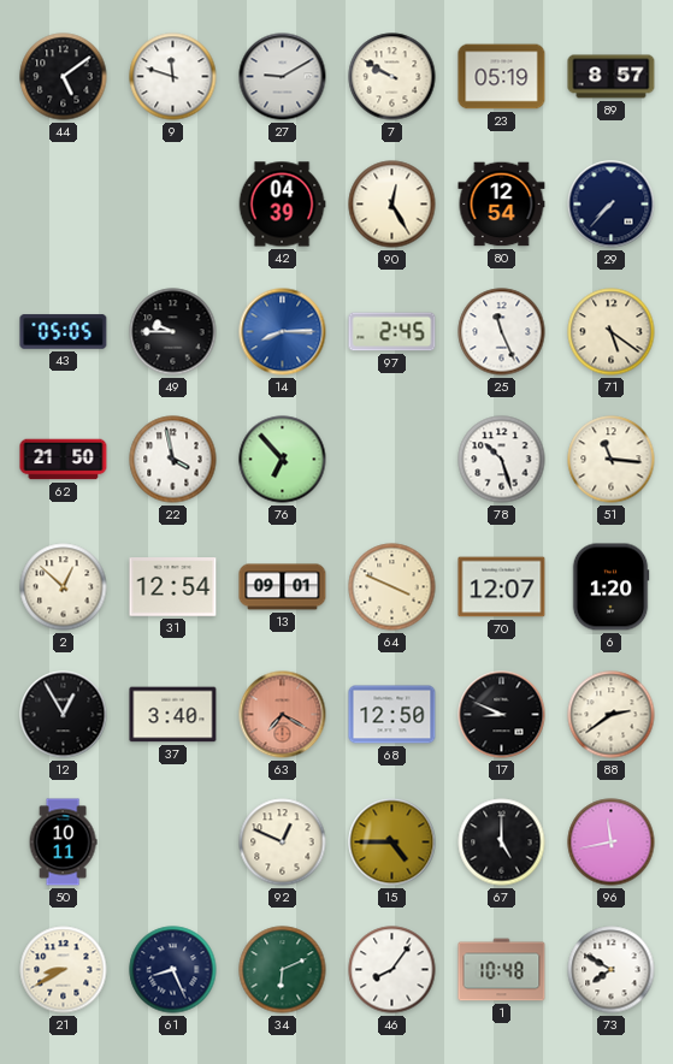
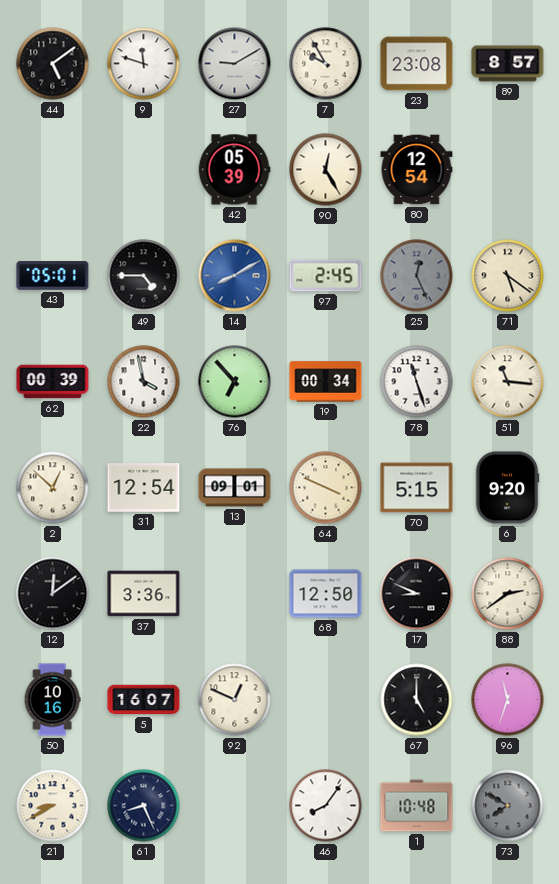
7: 9:50 -> 9:55 (326, 64)
23: 05:19 -> 23:08 (417, 64)
42: 04:39 -> 05:39 (234, 170)
29: 7:37 -> none (612, 205)
43: 05:05 -> 05:01 (53, 276)
49: 9:45 -> 4:45 (144, 276)
14: 8:15 -> 8:10 (235, 276)
25: 11:26 -> 12:26 (417, 276)
25 dial: white -> grey (417, 276)
62: 21:50 -> 00:39 (53, 382)
19: none -> 00:34 (326, 382)
78: 10:27 -> 11:27 (417, 382)
70: 12:07 -> 5:15 (417, 488)
6: 1:20 -> 9:20 (507, 488)
12: 12:55 -> 12:09 (53, 594)
37: 3:40 -> 3:36 (144, 594)
63: 7:20 -> none (283, 715)
50: 10:11 -> 10:16 (52, 700)
5: none -> 16:07 (144, 700)
15: 4:45 -> none (392, 843)
96: 11:43 -> 11:33 (508, 700)
34: 6:11 -> none (283, 970)
73 dial: white -> grey (508, 806)
